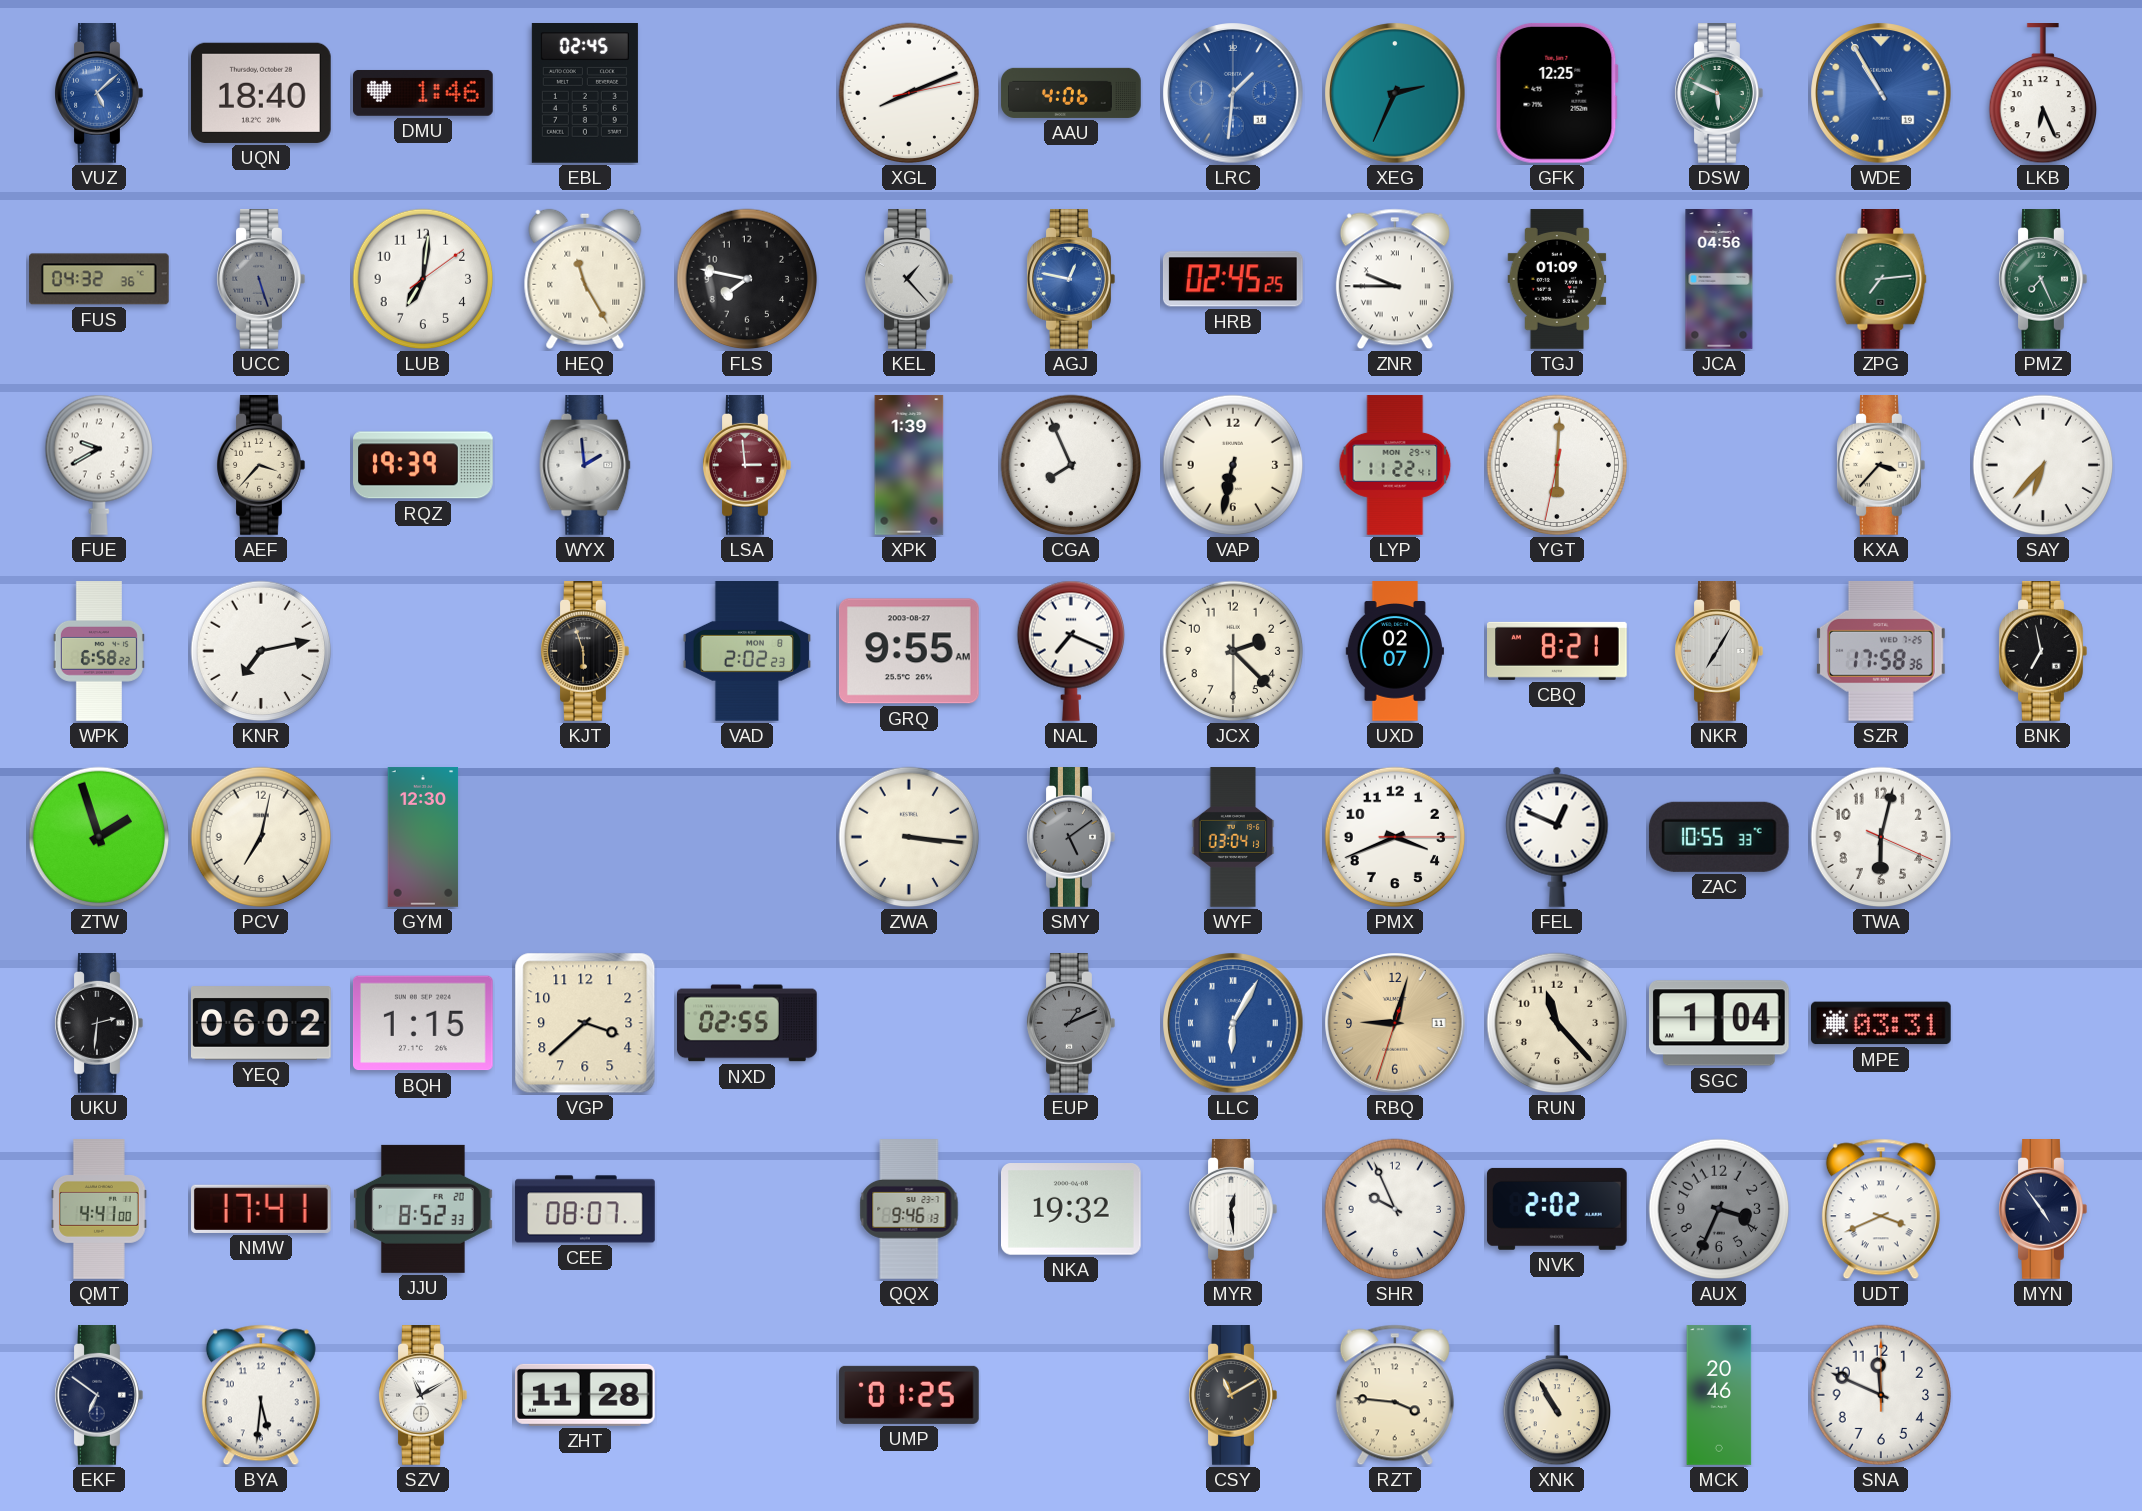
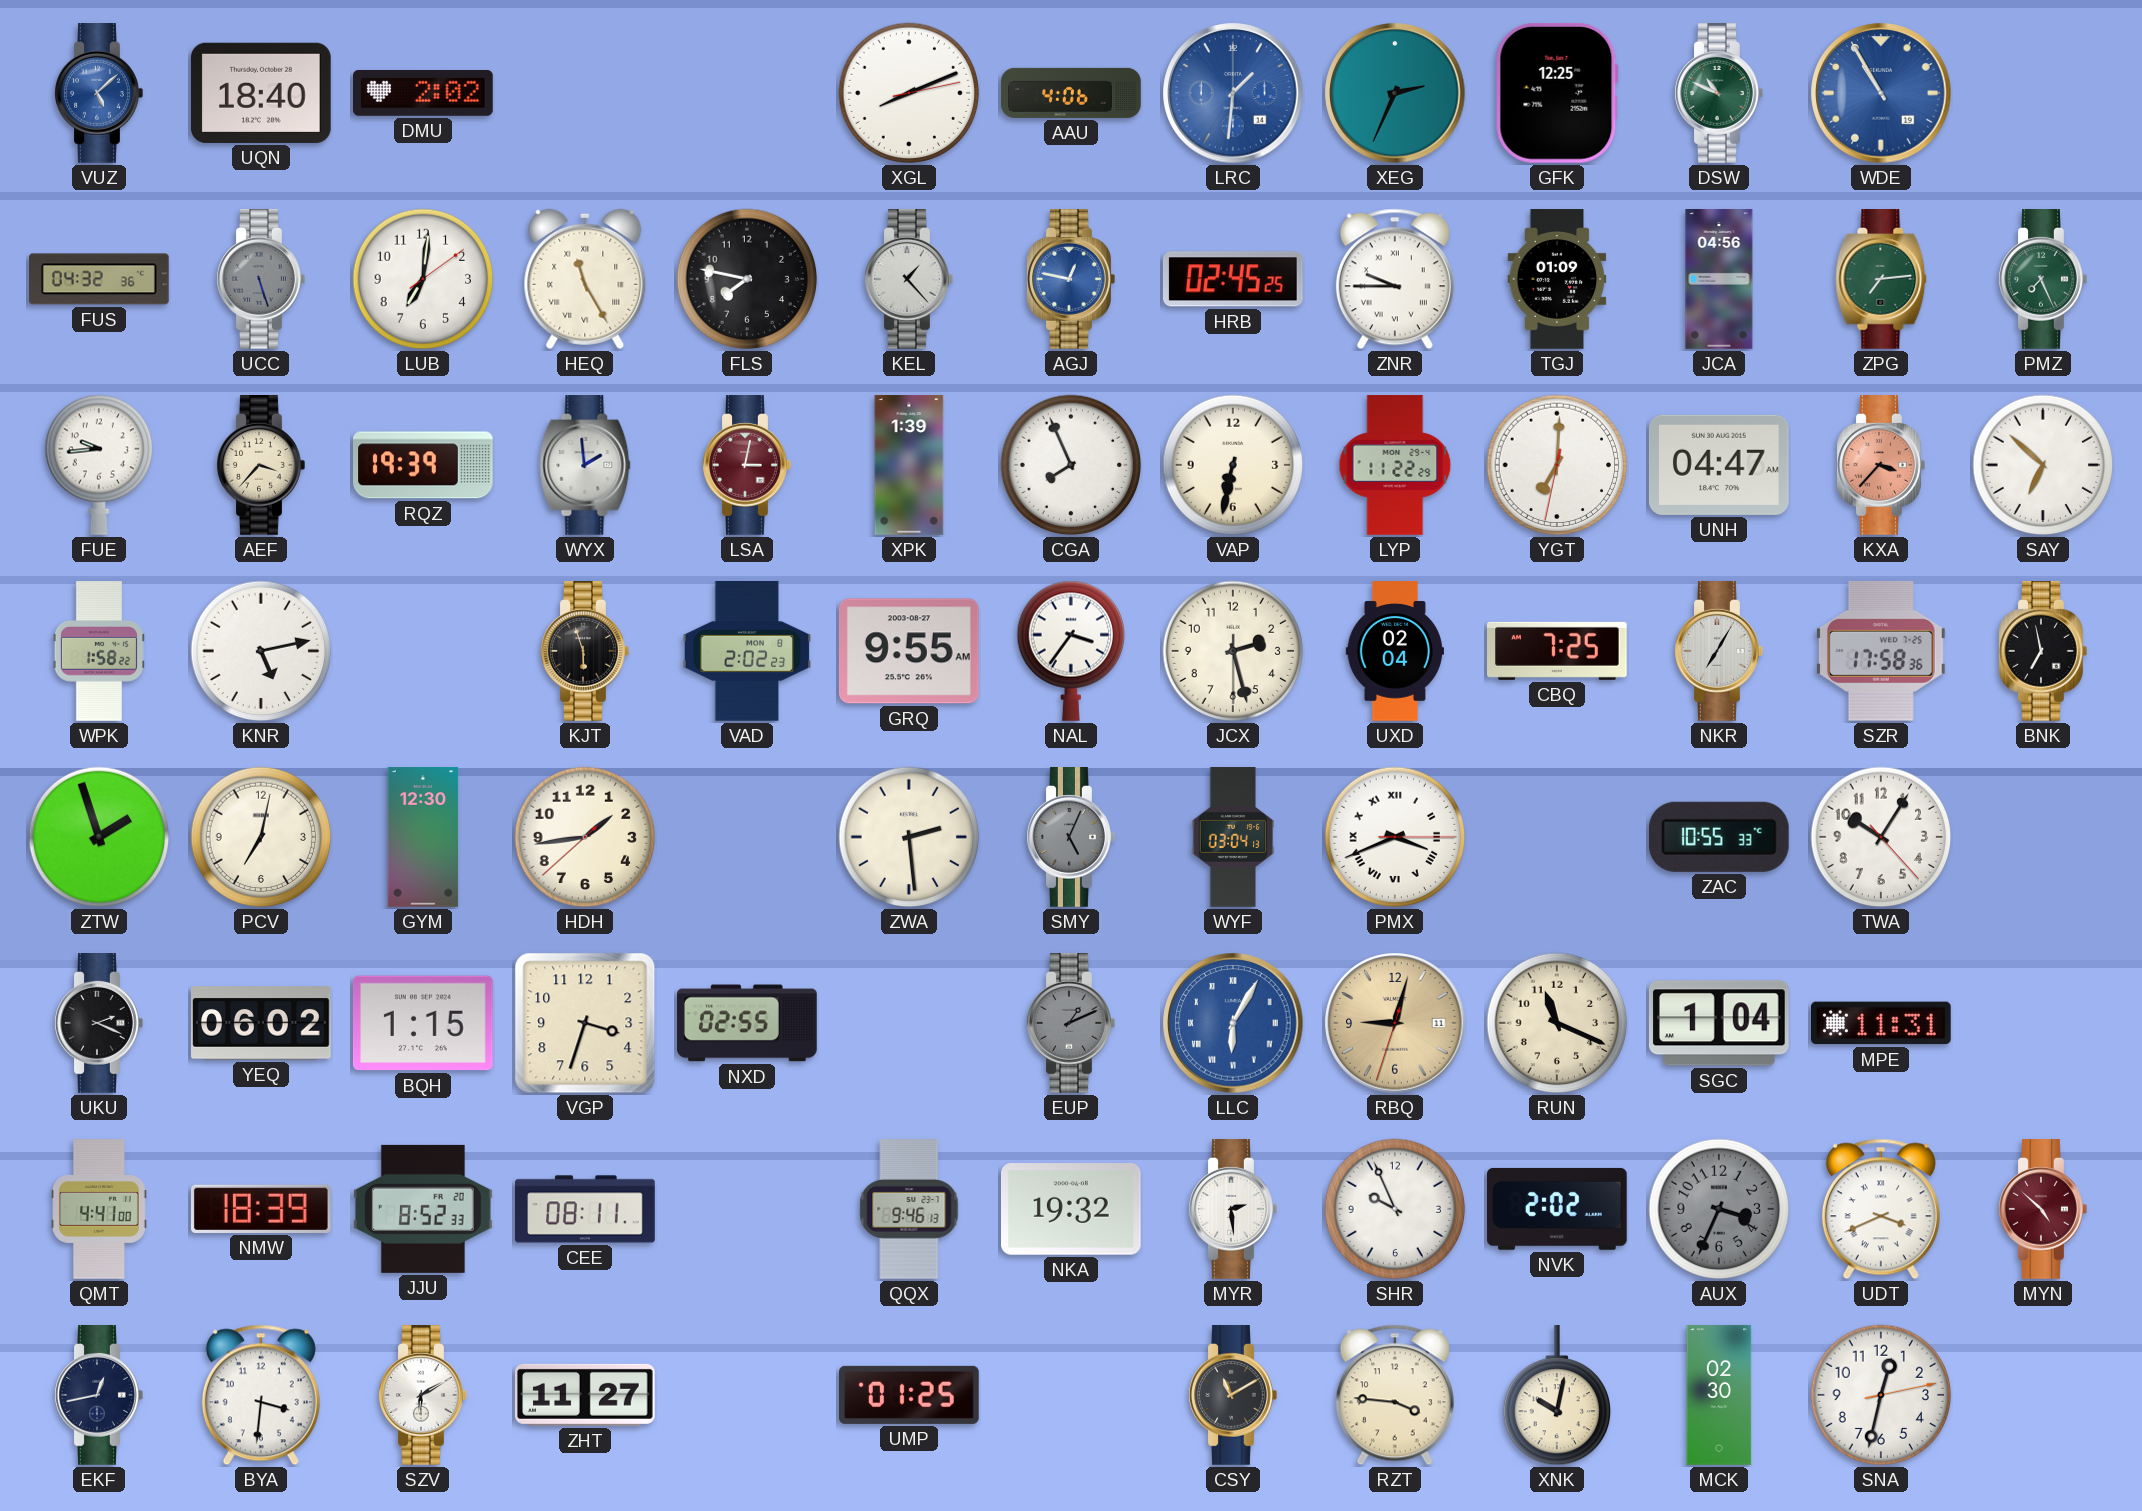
DMU: 1:46 -> 2:02 (424, 93)
EBL: 02:45 -> none (585, 94)
DSW: 5:49 -> 10:49 (1719, 94)
LKB: 6:26 -> none (2042, 94)
FUE: 9:40 -> 9:44 (98, 465)
LSA: 2:59 -> 3:02 (747, 466)
LYP: 11:22:41 -> 11:22:29 (1395, 465)
YGT: 6:00 -> 7:00 (1557, 465)
UNH: none -> 04:47 (1719, 465)
KXA dial: cream -> salmon (1881, 466)
SAY: 6:37 -> 6:52 (2043, 465)
WPK: 6:58 -> 1:58 (99, 651)
KNR: 7:13 -> 5:13 (261, 651)
NAL: 7:19 -> 3:36 (1070, 651)
JCX: 2:22 -> 2:27 (1233, 651)
UXD: 02:07 -> 02:04 (1395, 651)
CBQ: 8:21 -> 7:25 (1558, 651)
HDH: none -> 1:43 (585, 837)
ZWA: 3:16 -> 2:29 (909, 837)
SMY: 5:09 -> 5:04 (1071, 838)
PMX numerals: Arabic -> Roman (1395, 837)
FEL: 12:49 -> none (1557, 837)
TWA: 6:02 -> 10:05 (1881, 837)
UKU: 2:31 -> 2:19 (99, 1024)
VGP: 3:38 -> 3:33 (585, 1023)
RUN: 11:23 -> 11:19 (1557, 1023)
MPE: 03:31 -> 11:31 (1882, 1023)
NMW: 17:41 -> 18:39 (262, 1209)
CEE: 08:07 -> 08:11 (585, 1209)
MYR: 12:29 -> 2:29 (1233, 1210)
MYN: 4:54 -> 4:52 (2043, 1210)
MYN dial: navy -> burgundy (2043, 1210)
EKF: 6:51 -> 12:43 (99, 1396)
BYA: 5:31 -> 3:31 (261, 1395)
SZV: 11:10 -> 6:10 (423, 1396)
ZHT: 11:28 -> 11:27 (586, 1395)
XNK: 10:55 -> 10:02 (1556, 1396)
MCK: 20:46 -> 02:30 (1719, 1395)
SNA: 11:49 -> 12:32 (1881, 1395)
